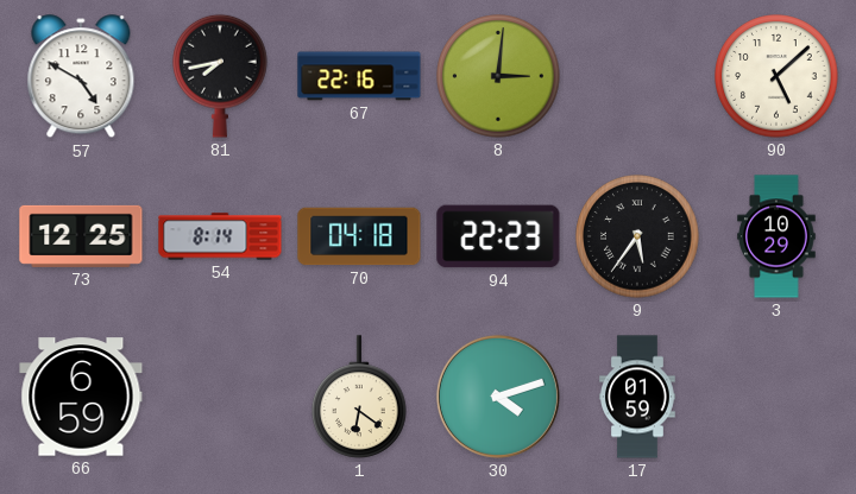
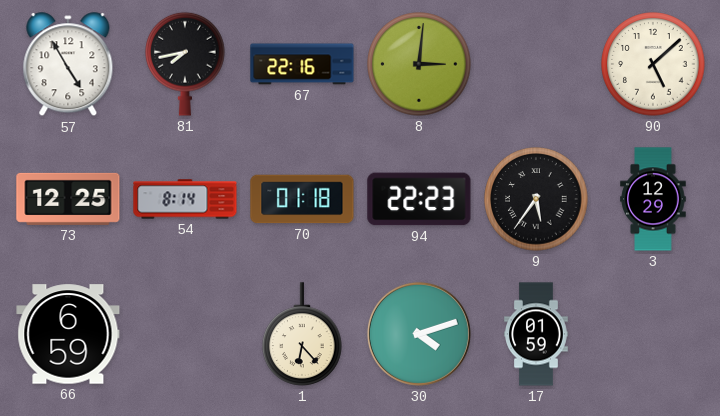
57: 4:50 -> 4:55 (68, 65)
70: 04:18 -> 01:18 (302, 199)
3: 10:29 -> 12:29 (653, 199)
1: 6:21 -> 6:23 (302, 334)
